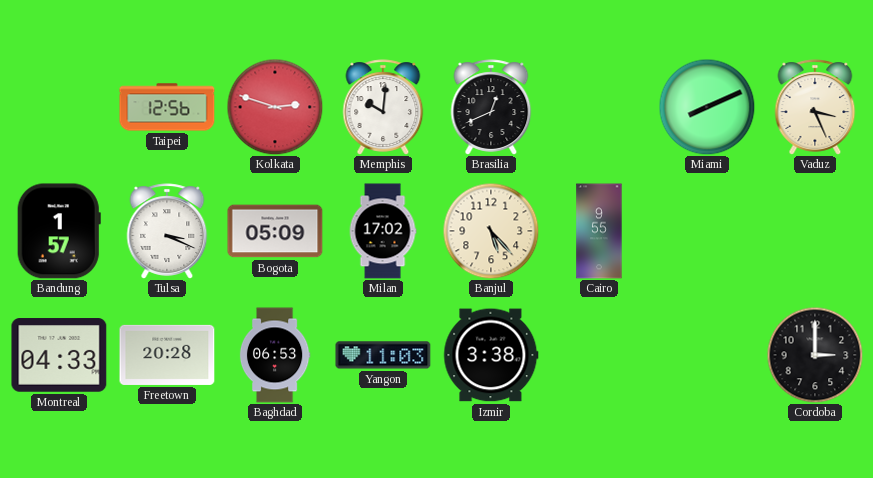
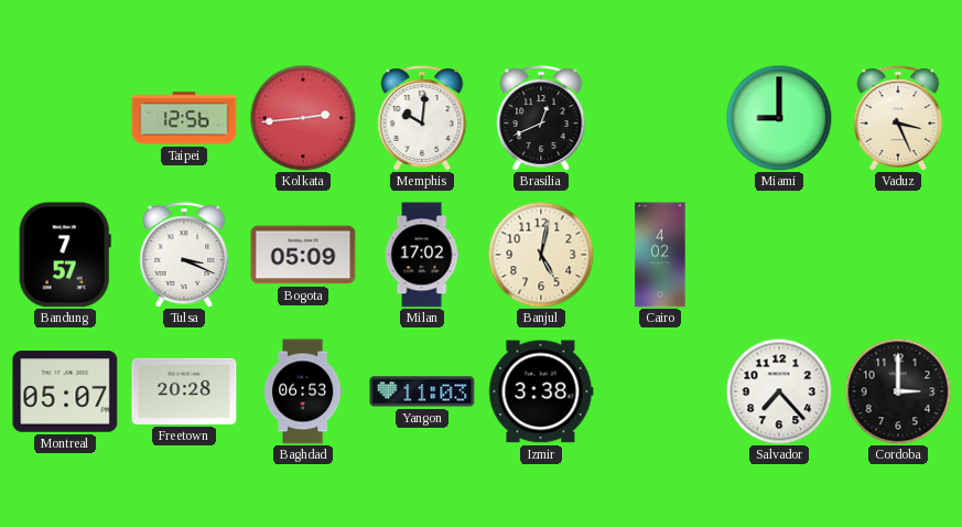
Kolkata: 2:48 -> 2:44 (303, 118)
Miami: 8:11 -> 9:00 (779, 118)
Bandung: 1:57 -> 7:57 (65, 255)
Banjul: 5:23 -> 5:02 (541, 255)
Cairo: 9:55 -> 4:02 (660, 255)
Montreal: 04:33 -> 05:07 (65, 391)
Salvador: none -> 7:23 (779, 391)
